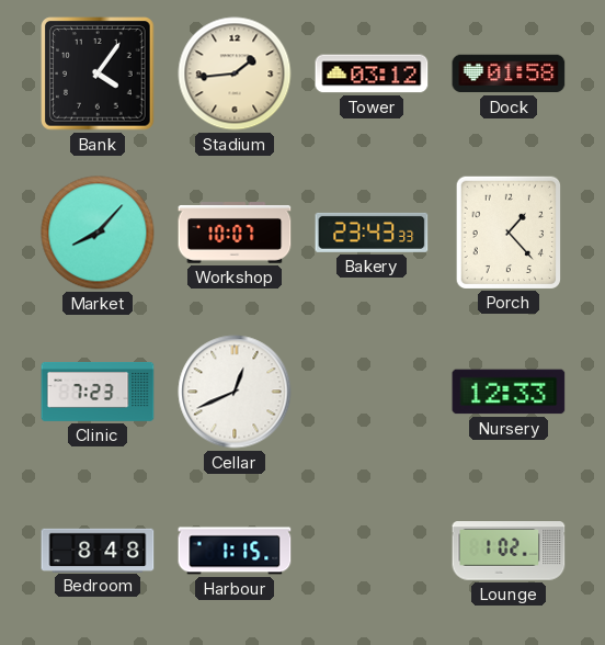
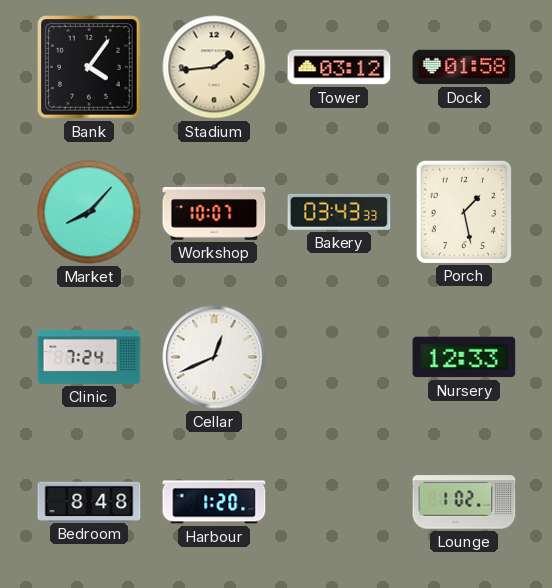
Bakery: 23:43 -> 03:43 (339, 212)
Porch: 1:23 -> 1:28 (463, 211)
Clinic: 7:23 -> 7:24 (89, 358)
Harbour: 1:15 -> 1:20 (214, 502)
